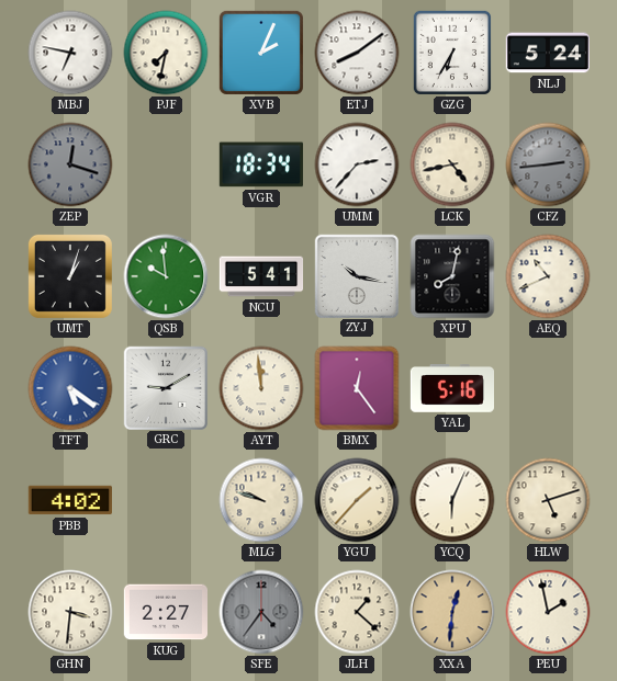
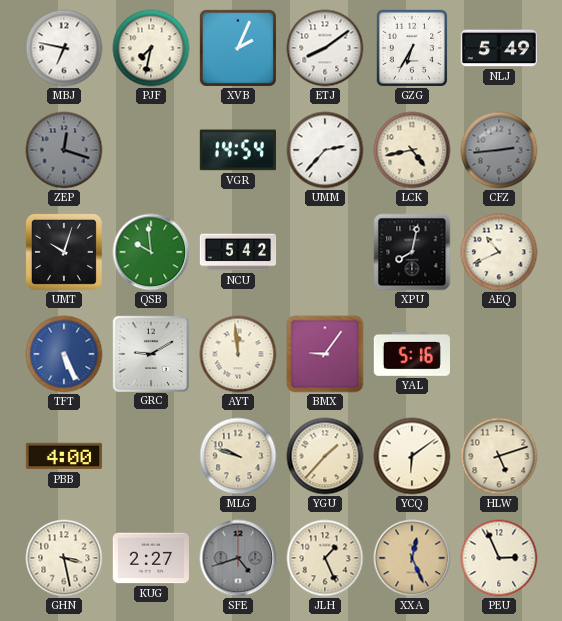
NLJ: 5:24 -> 5:49 (498, 48)
VGR: 18:34 -> 14:54 (238, 150)
UMT: 1:03 -> 10:03 (64, 252)
NCU: 5:41 -> 5:42 (238, 252)
ZYJ: 10:17 -> none (356, 275)
TFT: 5:21 -> 5:26 (64, 354)
BMX: 12:24 -> 9:06 (325, 354)
PBB: 4:02 -> 4:00 (63, 456)
YCQ: 6:04 -> 6:09 (412, 456)
GHN: 3:31 -> 3:28 (64, 558)
SFE: 4:36 -> 4:42 (238, 558)
JLH: 1:22 -> 1:26 (325, 558)
XXA: 12:31 -> 12:26 (412, 558)
PEU: 1:58 -> 2:56 (499, 558)
